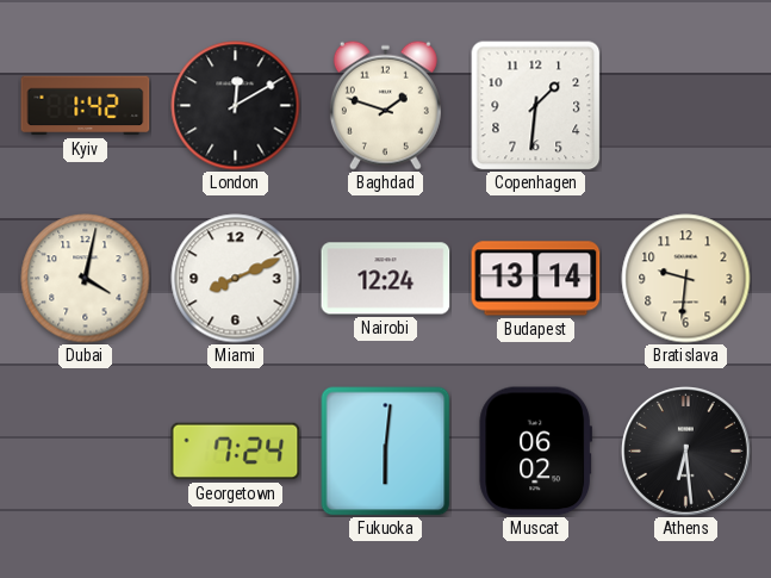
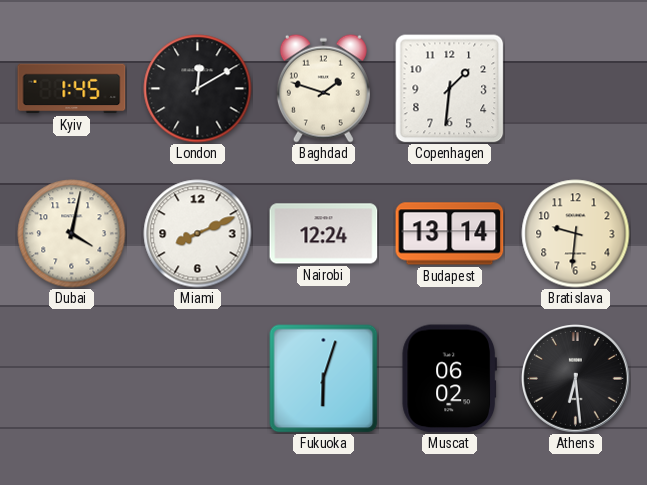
Kyiv: 1:42 -> 1:45 (72, 89)
Georgetown: 7:24 -> none (236, 452)
Fukuoka: 6:01 -> 6:03 (324, 379)
